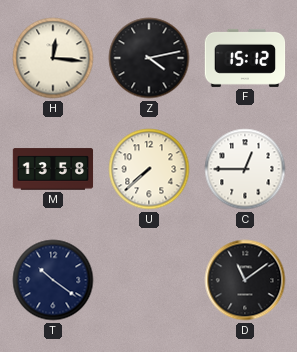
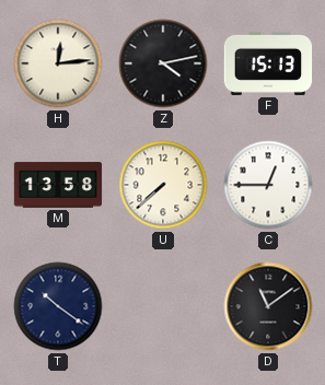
H: 12:16 -> 12:14 (58, 63)
F: 15:12 -> 15:13 (268, 63)
